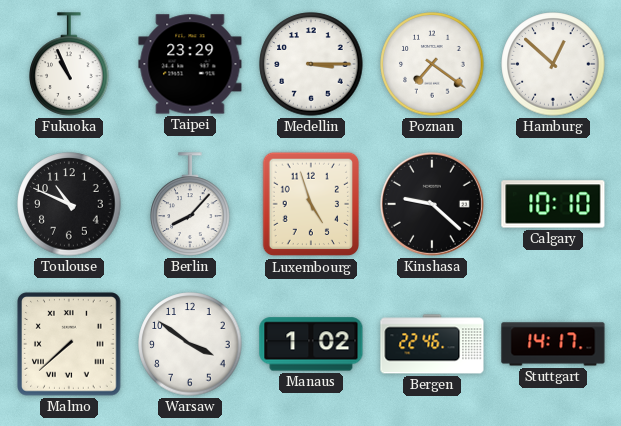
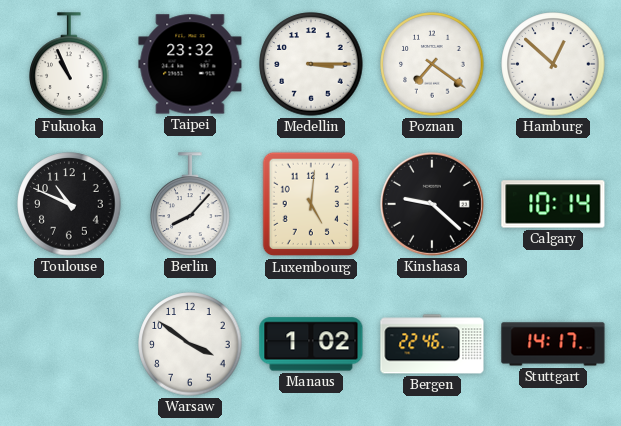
Taipei: 23:29 -> 23:32 (190, 64)
Luxembourg: 4:57 -> 5:01 (311, 204)
Calgary: 10:10 -> 10:14 (553, 204)
Malmo: 7:38 -> none (69, 344)
